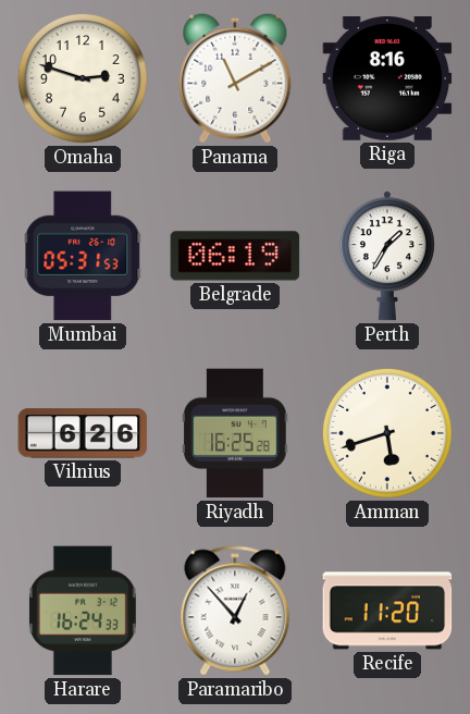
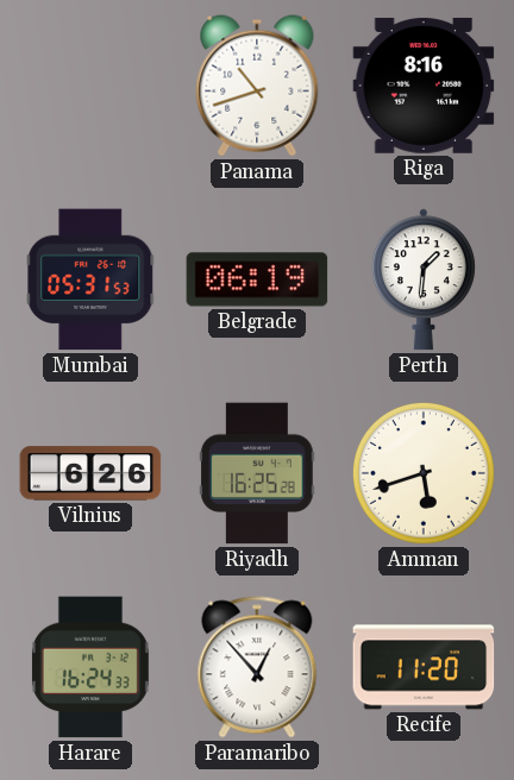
Omaha: 2:48 -> none (83, 78)
Panama: 11:10 -> 10:42 (257, 86)
Perth: 1:35 -> 1:31 (424, 279)
